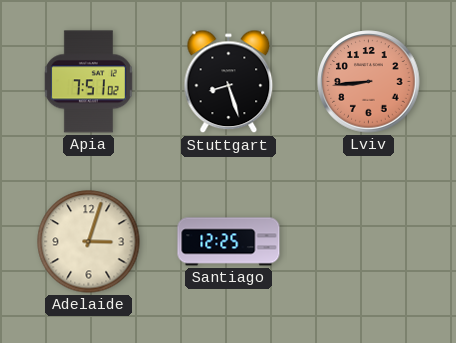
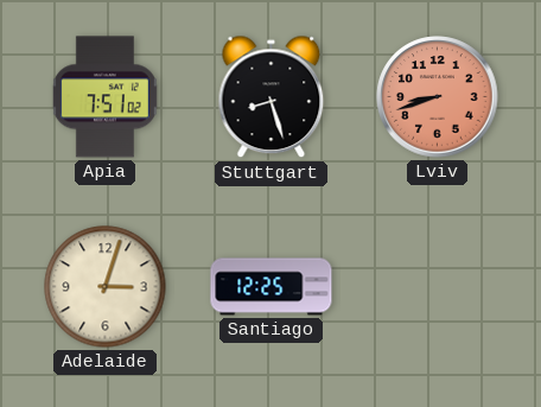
Lviv: 8:44 -> 8:42 (438, 97)
